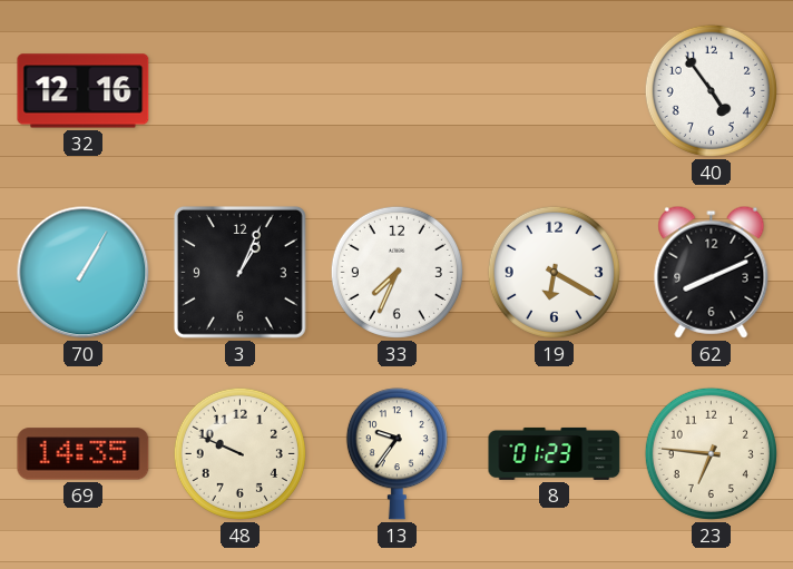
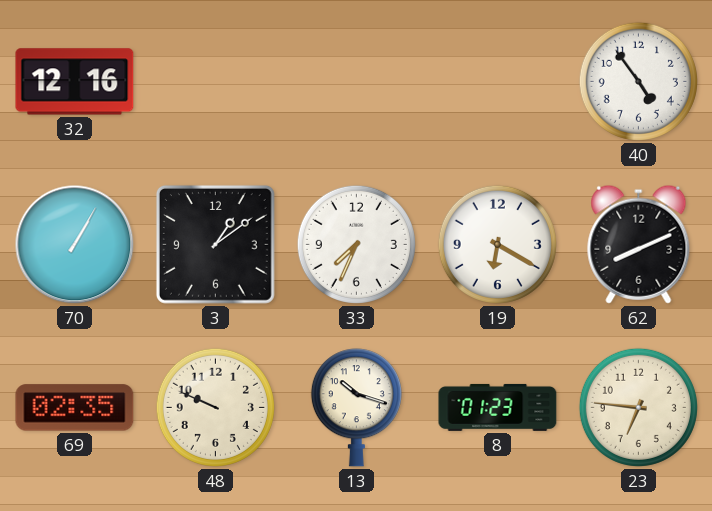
3: 1:04 -> 1:09 (215, 244)
69: 14:35 -> 02:35 (75, 408)
13: 9:36 -> 10:18 (356, 408)
